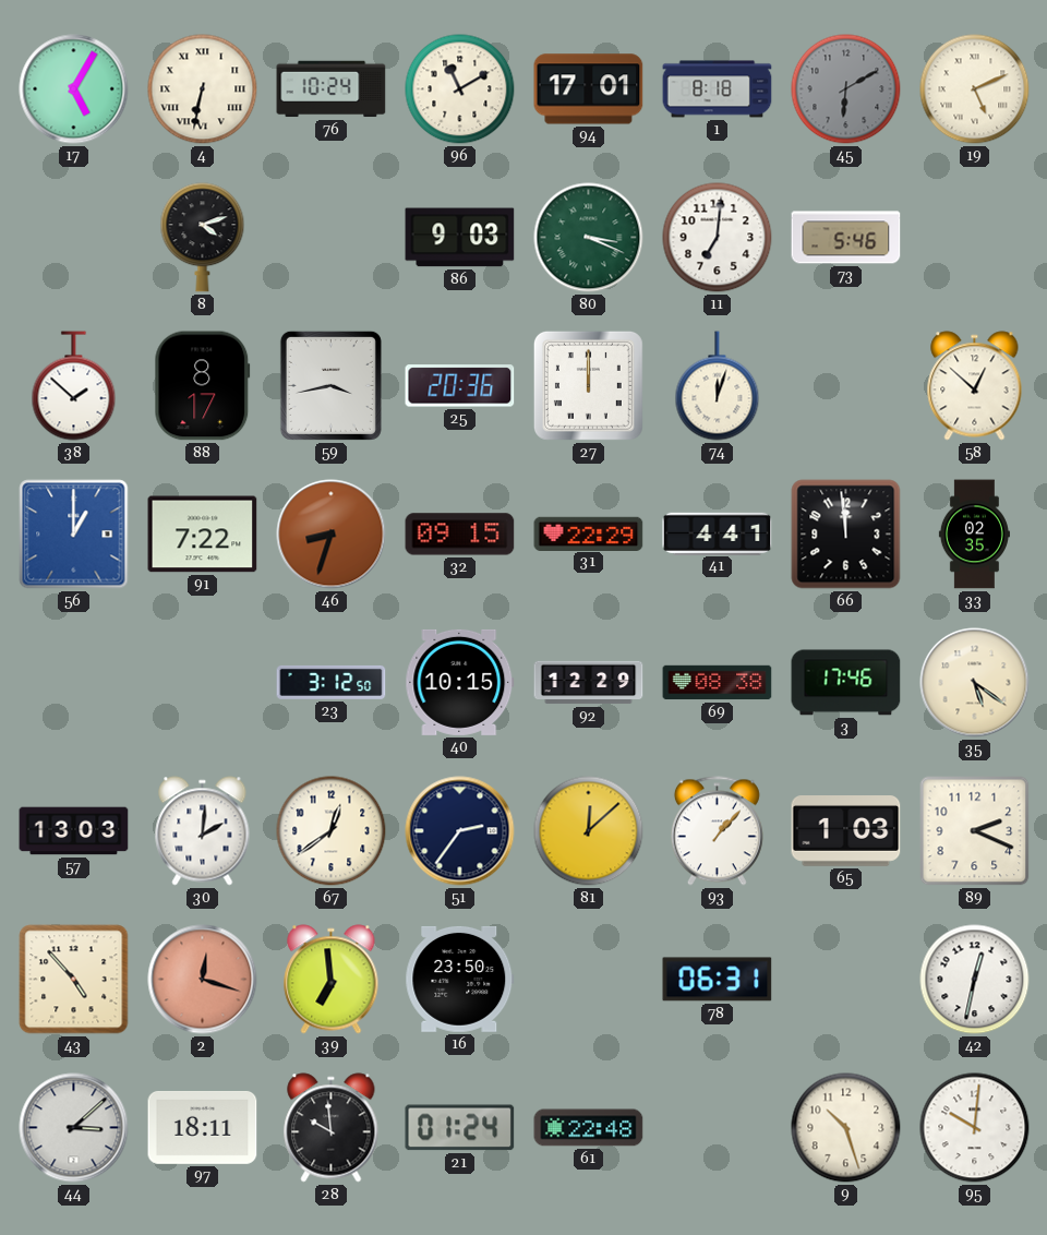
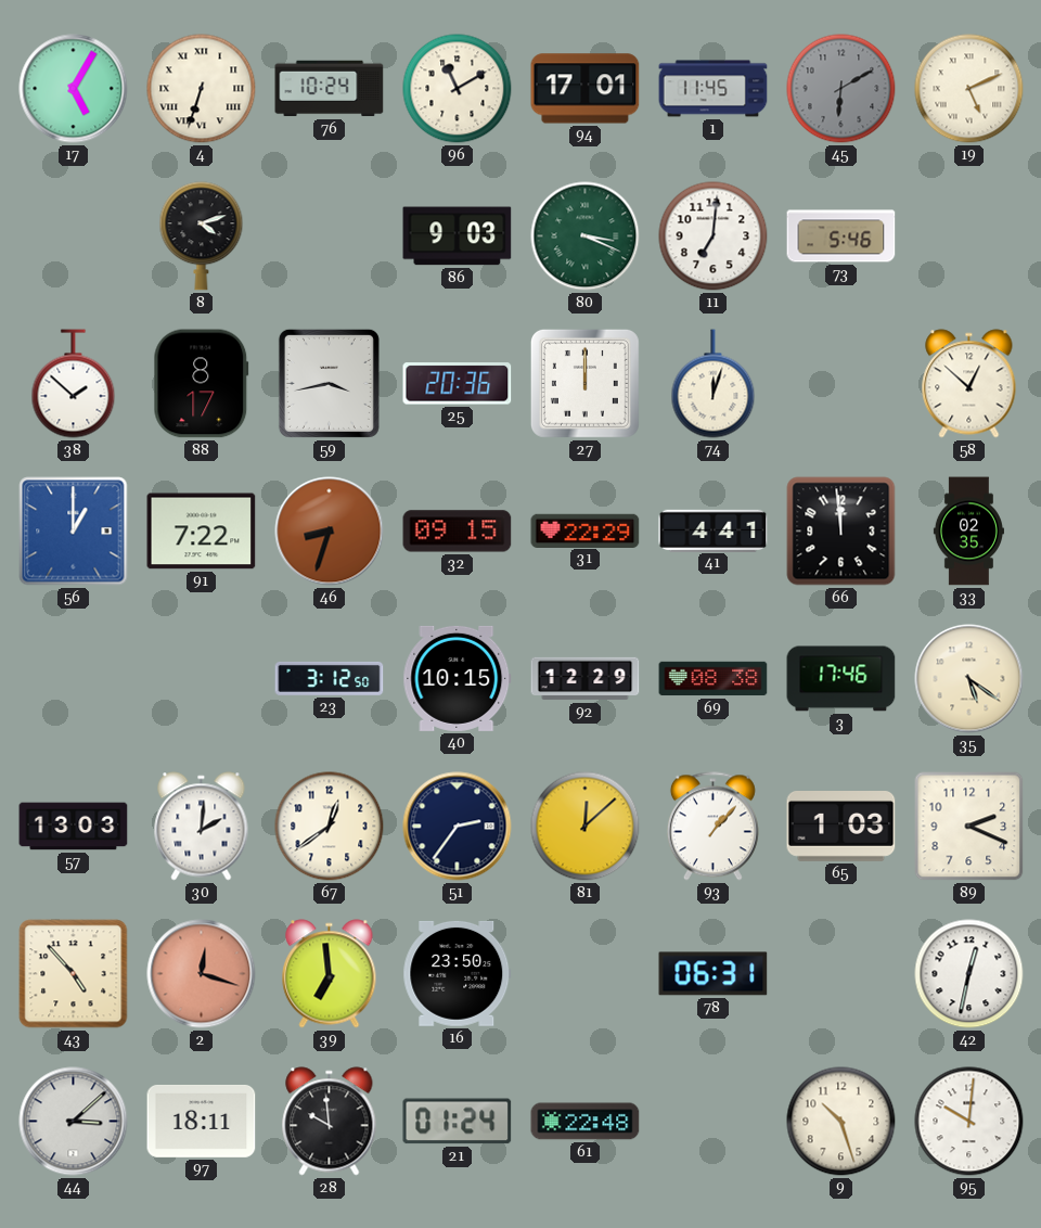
4: 6:32 -> 6:33 (202, 89)
1: 8:18 -> 11:45 (714, 89)
